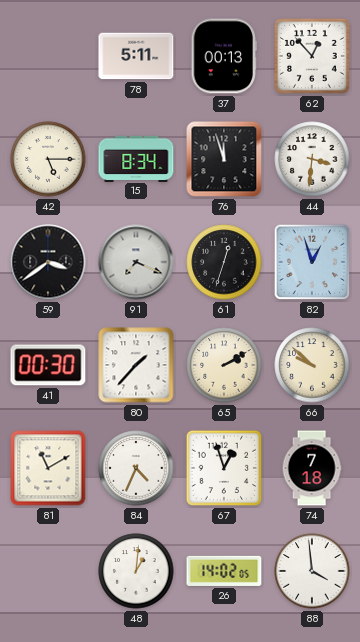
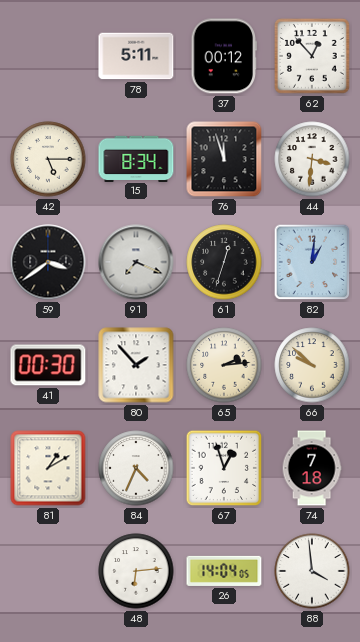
37: 00:13 -> 00:12 (223, 56)
82: 12:57 -> 1:01 (312, 262)
80: 1:37 -> 1:53 (136, 365)
65: 2:10 -> 2:14 (224, 365)
81: 11:10 -> 1:10 (48, 468)
48: 1:01 -> 6:14 (136, 571)
26: 14:02 -> 14:04 (224, 571)
